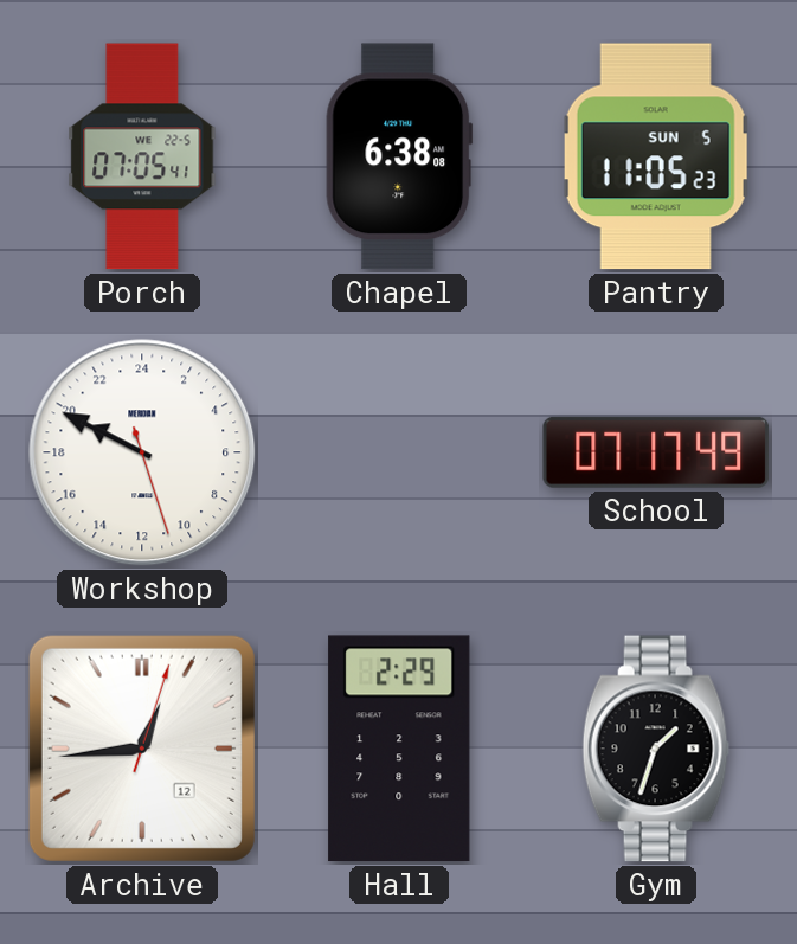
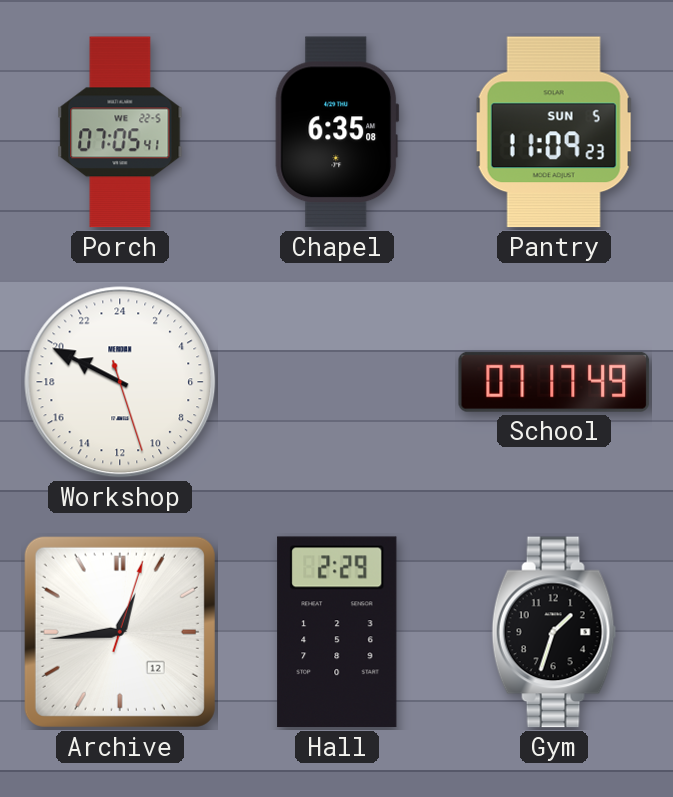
Chapel: 6:38 -> 6:35 (337, 132)
Pantry: 11:05 -> 11:09 (554, 132)
